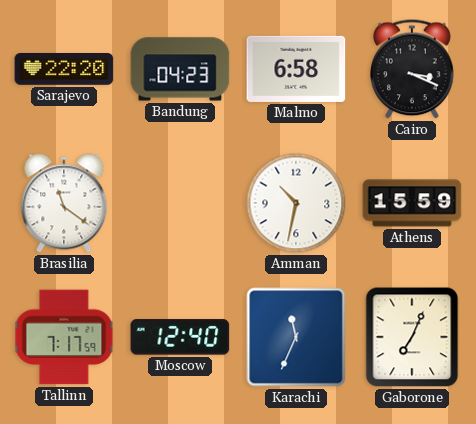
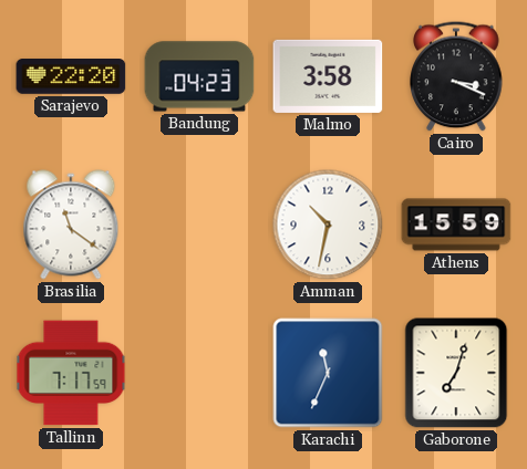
Malmo: 6:58 -> 3:58 (328, 76)
Moscow: 12:40 -> none (180, 337)
Gaborone: 7:04 -> 7:03 (456, 373)
